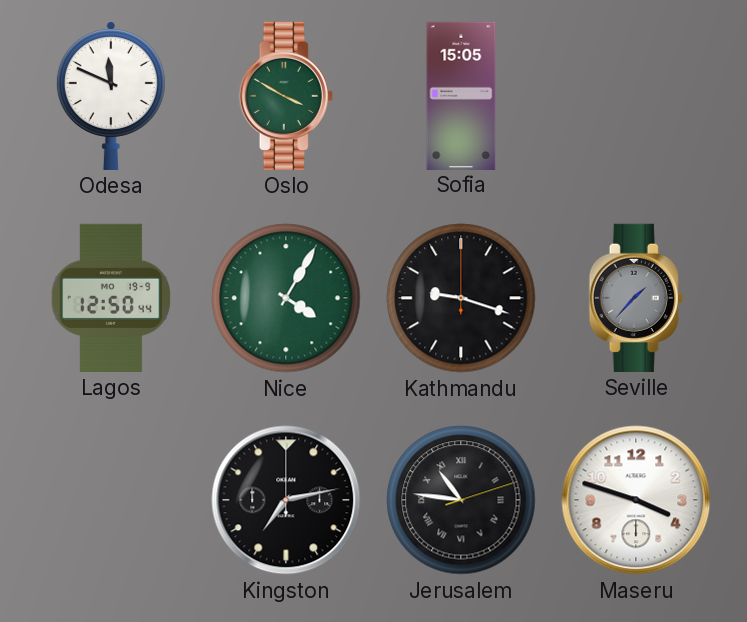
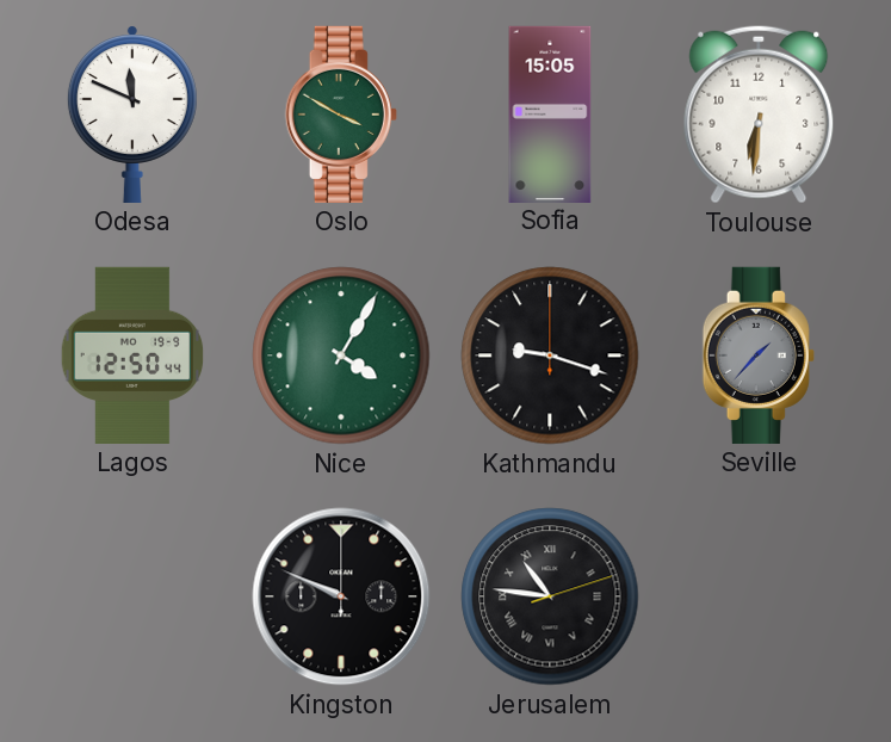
Toulouse: none -> 6:31 (759, 115)
Kingston: 7:13 -> 9:49 (341, 596)
Maseru: 3:48 -> none (636, 500)
